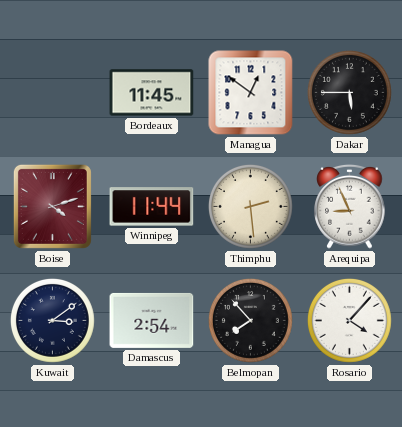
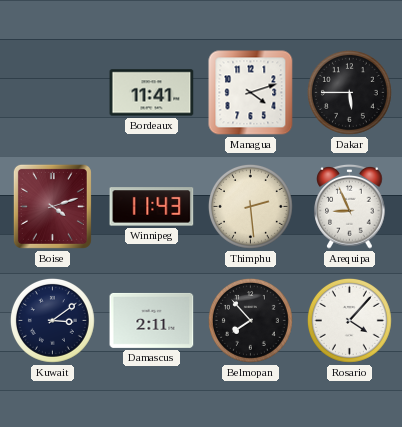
Bordeaux: 11:45 -> 11:41 (152, 93)
Managua: 12:51 -> 4:12 (251, 93)
Winnipeg: 11:44 -> 11:43 (152, 207)
Damascus: 2:54 -> 2:11 (152, 320)
